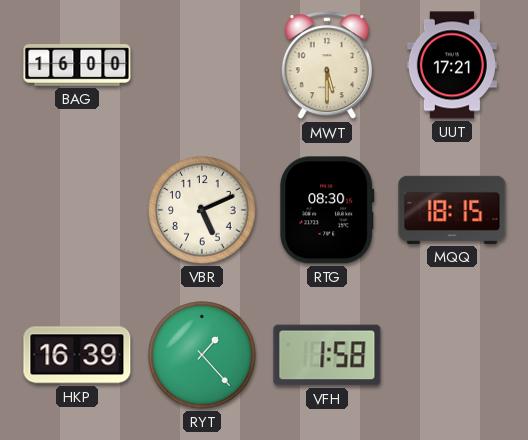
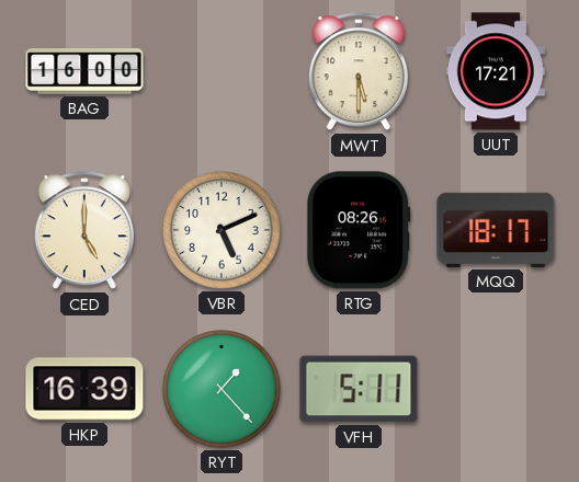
CED: none -> 5:00 (84, 231)
RTG: 08:30 -> 08:26 (359, 230)
MQQ: 18:15 -> 18:17 (496, 230)
VFH: 1:58 -> 5:11 (359, 389)
